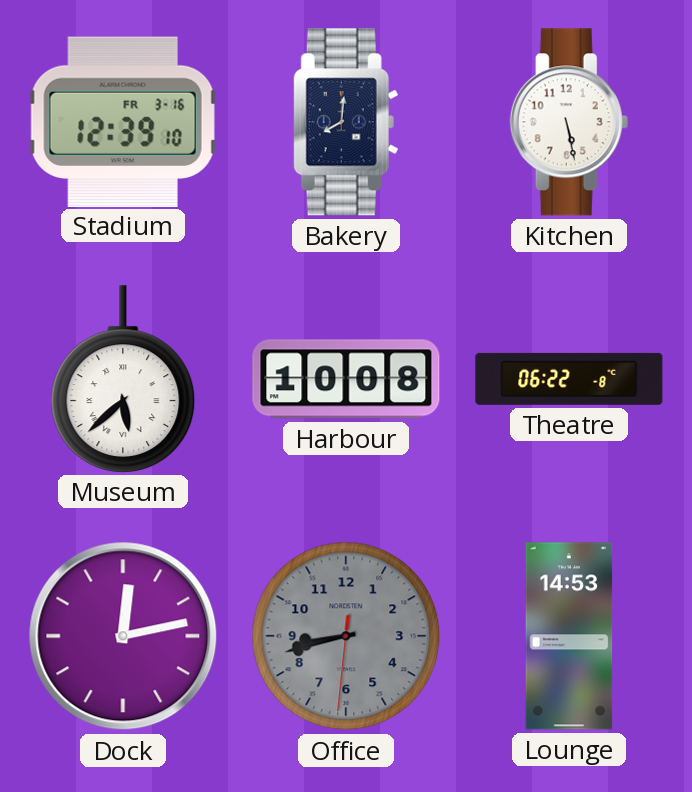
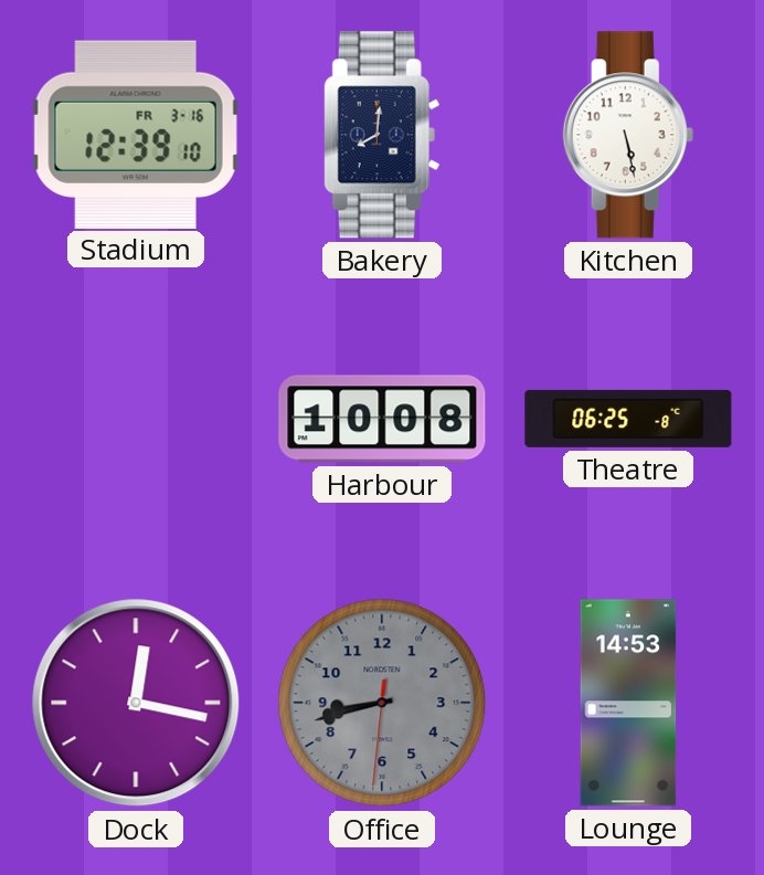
Museum: 5:38 -> none (123, 379)
Theatre: 06:22 -> 06:25 (628, 419)
Dock: 12:13 -> 12:17 (136, 703)
